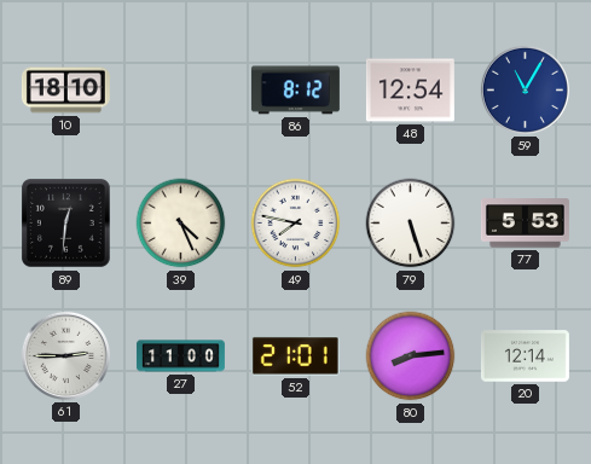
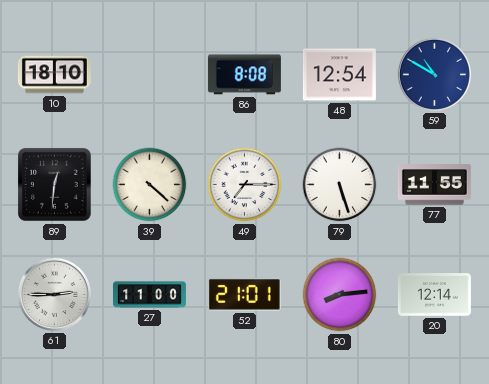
86: 8:12 -> 8:08 (244, 75)
59: 11:05 -> 10:50 (434, 74)
39: 4:26 -> 4:22 (150, 185)
49: 7:47 -> 7:15 (245, 185)
77: 5:53 -> 11:55 (434, 185)
